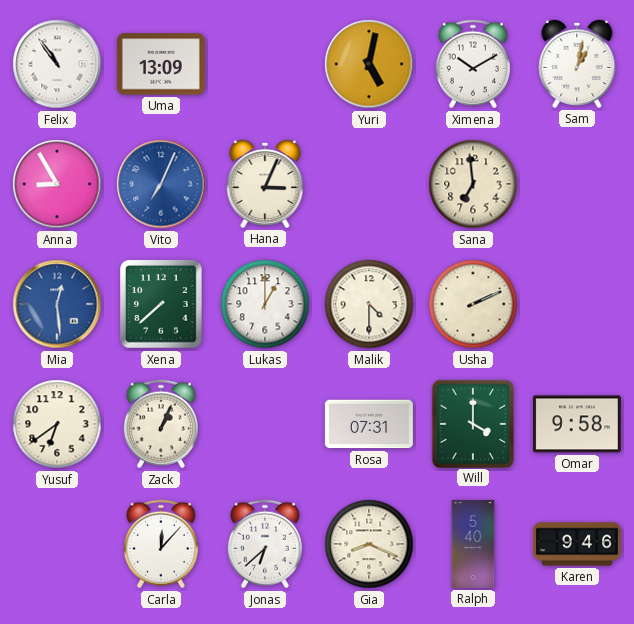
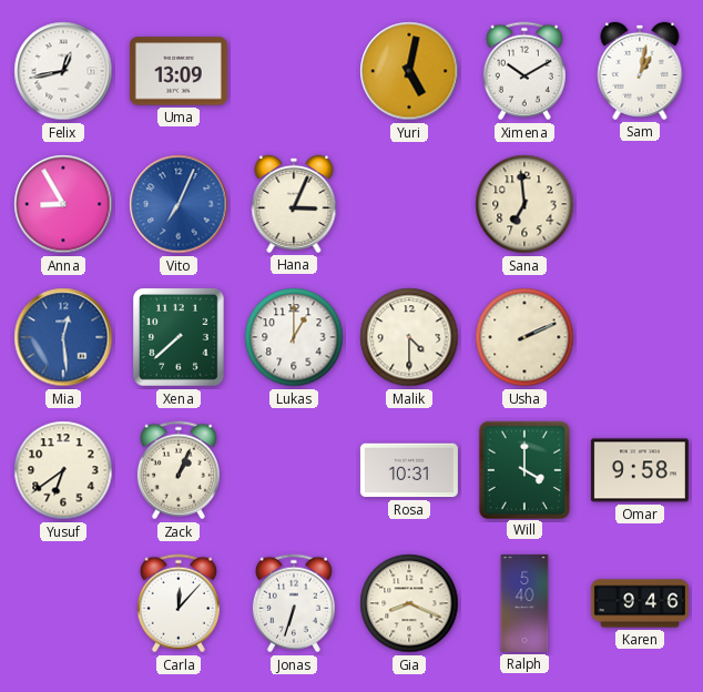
Felix: 10:54 -> 12:43 (63, 71)
Rosa: 07:31 -> 10:31 (409, 470)
Jonas: 6:38 -> 6:33 (294, 603)
